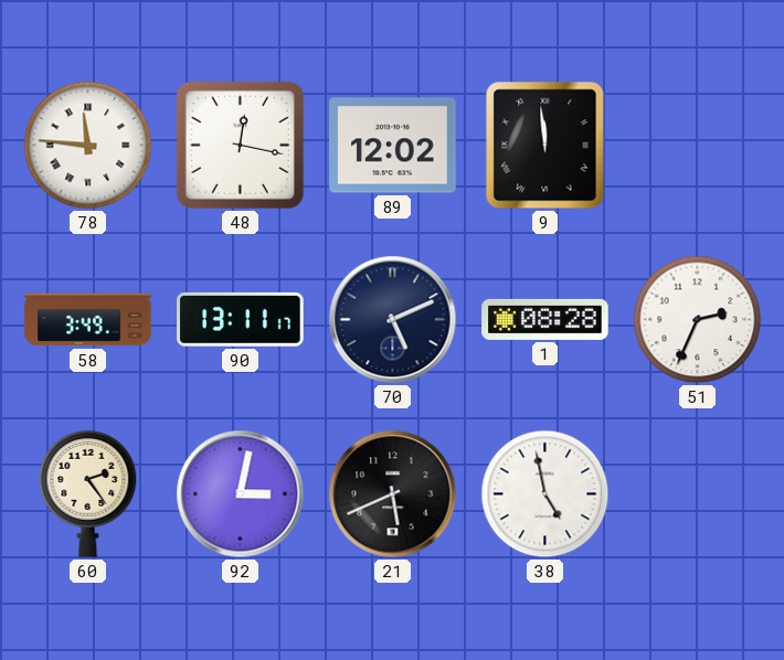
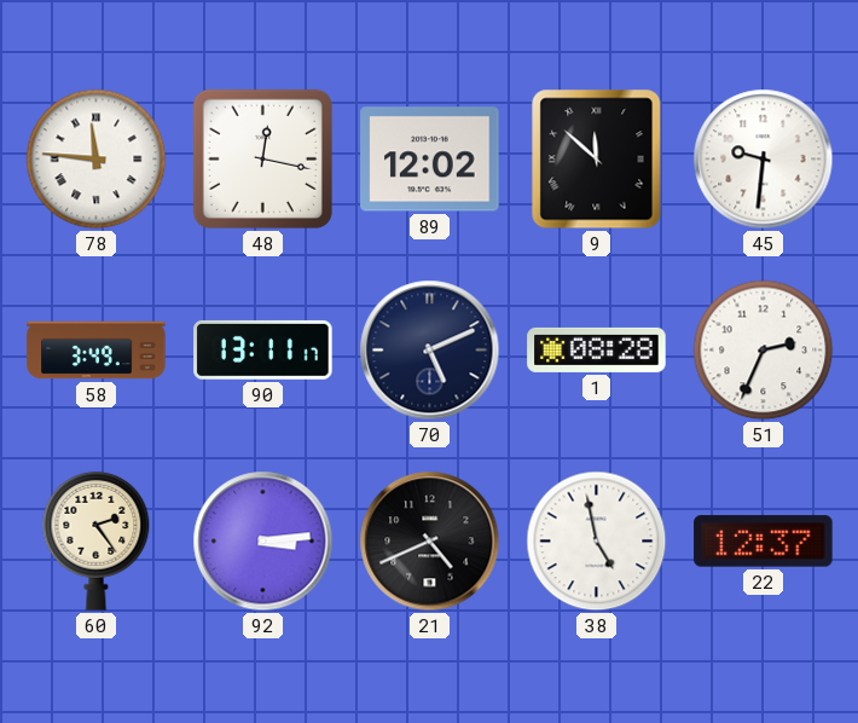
9: 11:59 -> 11:52 (597, 160)
45: none -> 9:31 (764, 160)
92: 3:02 -> 3:14 (263, 542)
21: 5:41 -> 4:41 (430, 542)
22: none -> 12:37 (764, 542)
